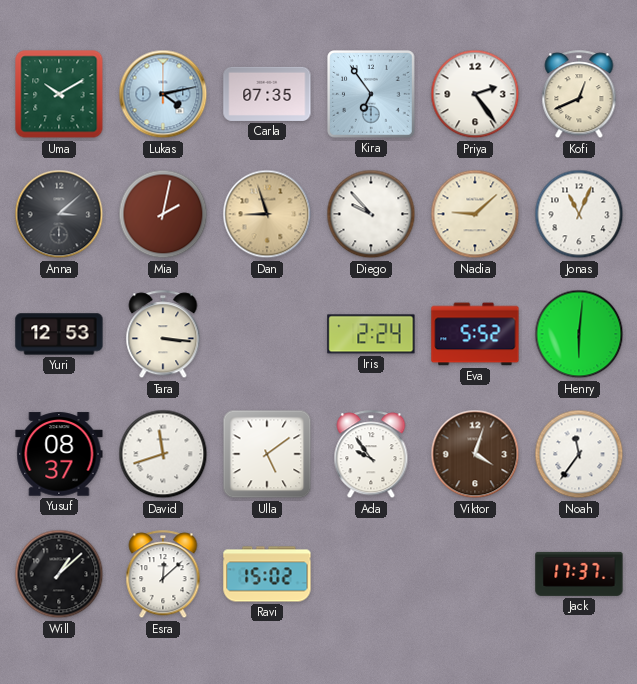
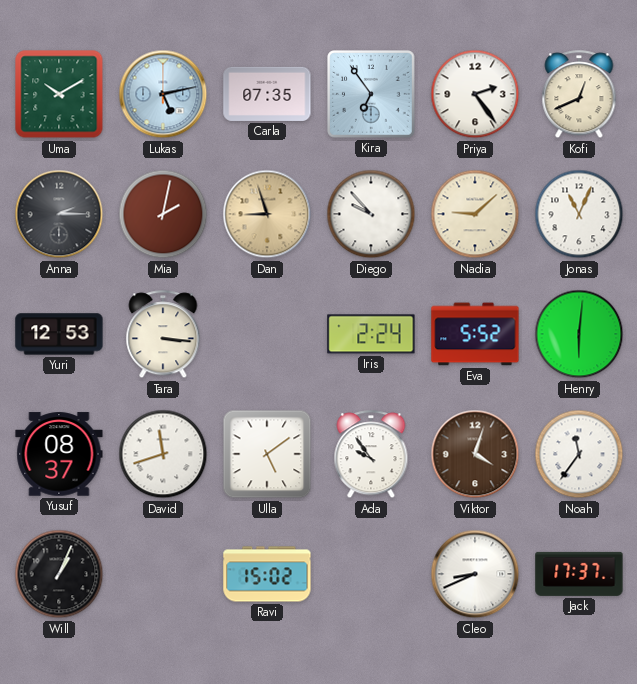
Lukas: 4:13 -> 5:13 (163, 94)
Anna: 3:08 -> 2:15 (59, 214)
Will: 1:08 -> 1:04 (59, 574)
Esra: 12:08 -> none (163, 575)
Cleo: none -> 8:41 (475, 574)
